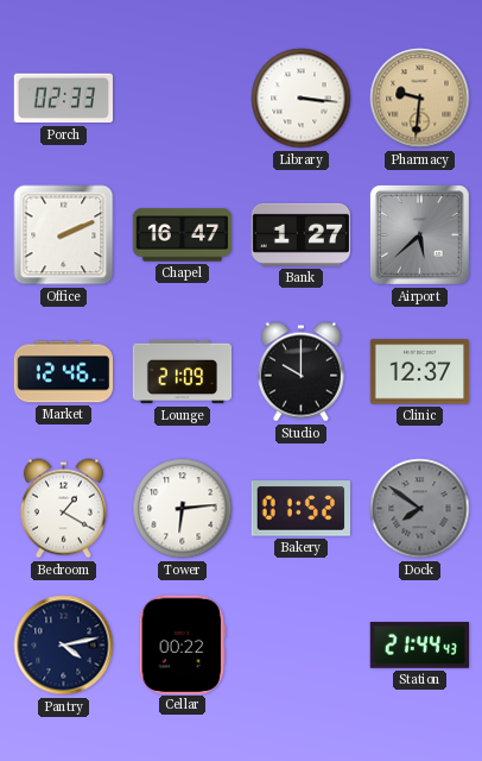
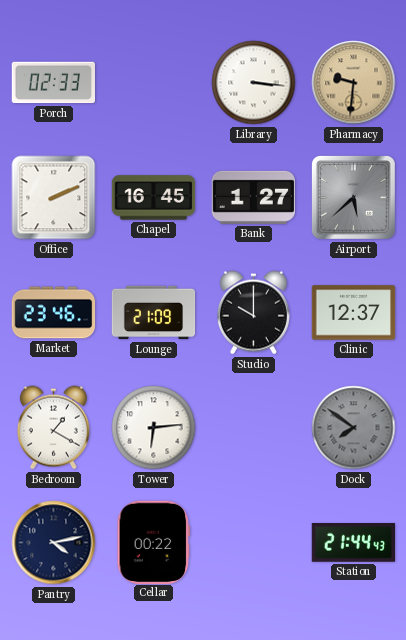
Chapel: 16:47 -> 16:45 (154, 198)
Market: 12:46 -> 23:46 (54, 313)
Bakery: 01:52 -> none (300, 509)
